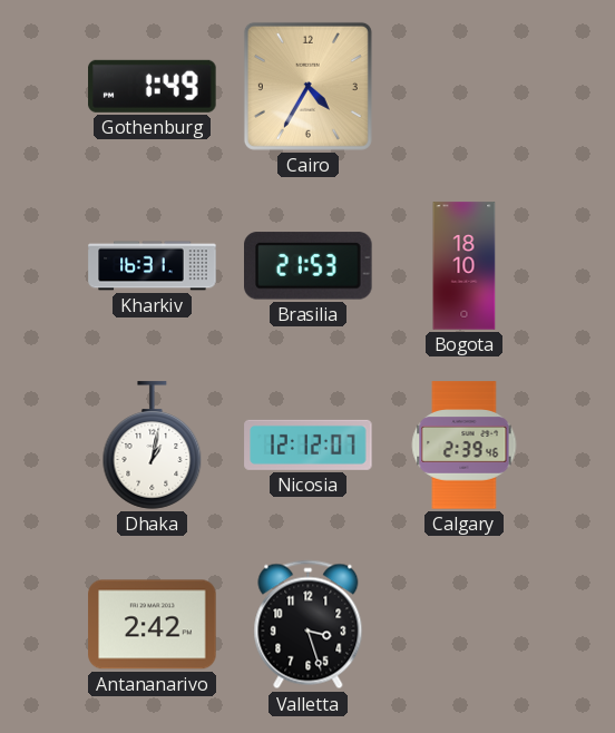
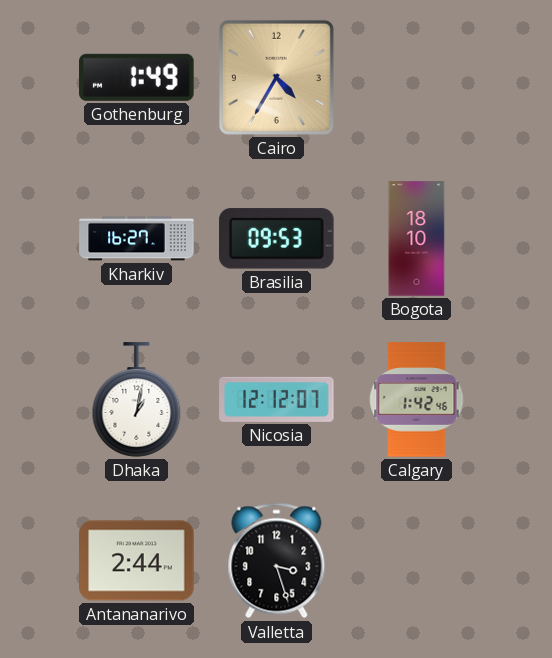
Kharkiv: 16:31 -> 16:27 (137, 239)
Brasilia: 21:53 -> 09:53 (277, 239)
Calgary: 2:39 -> 1:42 (417, 400)
Antananarivo: 2:42 -> 2:44 (137, 561)
